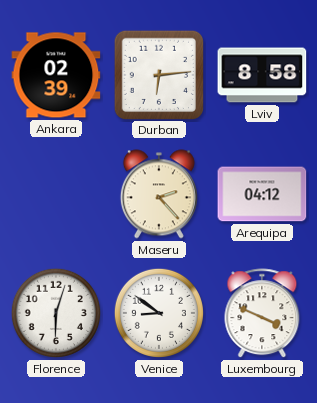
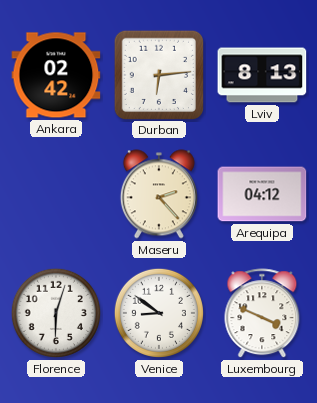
Ankara: 02:39 -> 02:42 (56, 75)
Lviv: 8:58 -> 8:13 (262, 75)
